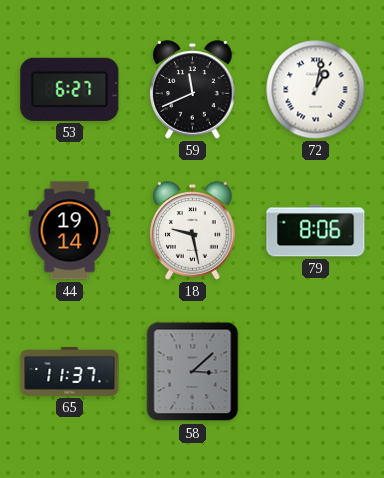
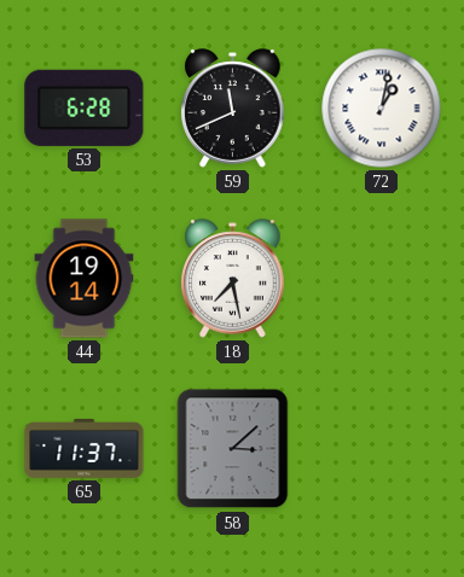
53: 6:27 -> 6:28 (85, 107)
18: 9:28 -> 7:28 (233, 279)
79: 8:06 -> none (316, 231)
